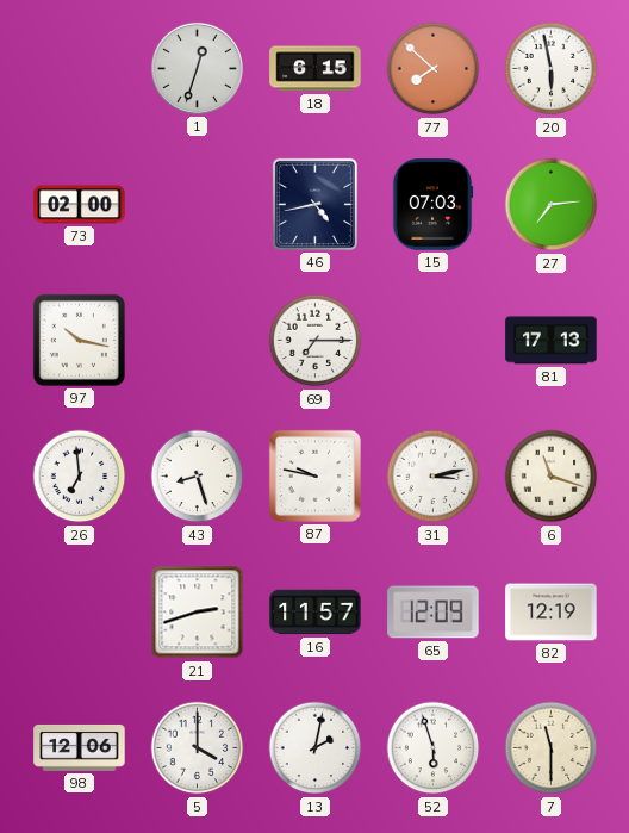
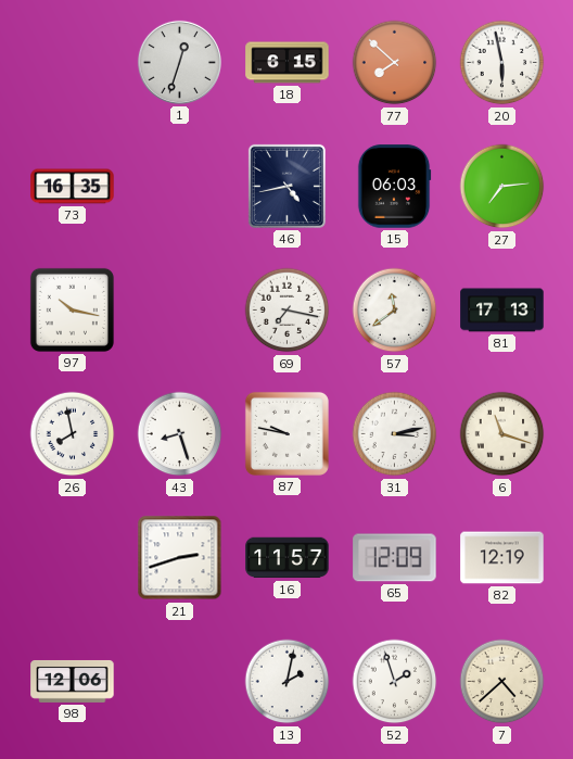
73: 02:00 -> 16:35 (73, 187)
15: 07:03 -> 06:03 (394, 187)
69: 7:15 -> 7:17 (288, 311)
57: none -> 11:39 (395, 311)
26: 6:59 -> 7:58 (73, 434)
5: 4:00 -> none (198, 748)
52: 5:57 -> 1:57 (395, 682)
7: 11:30 -> 4:38 (502, 682)
